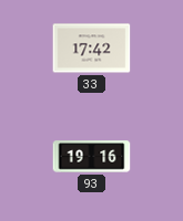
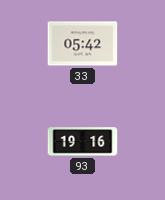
33: 17:42 -> 05:42 (83, 44)
